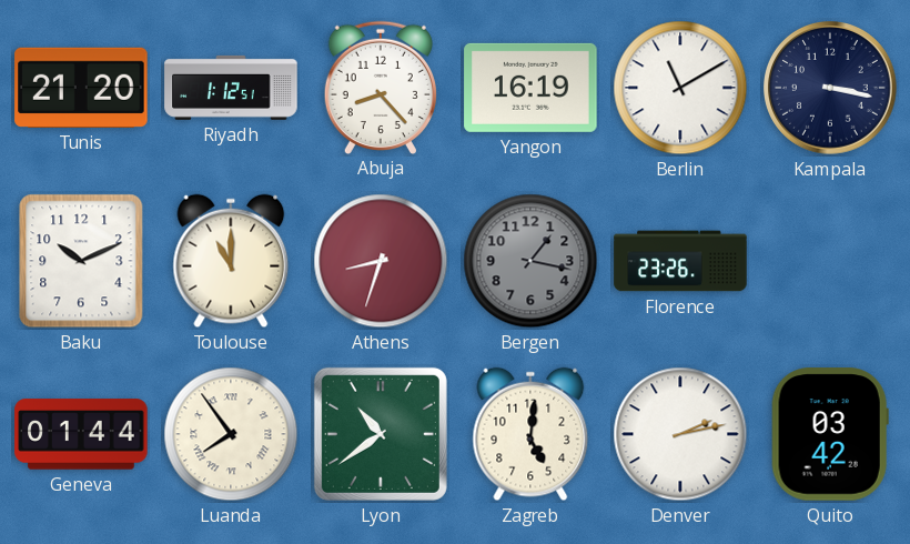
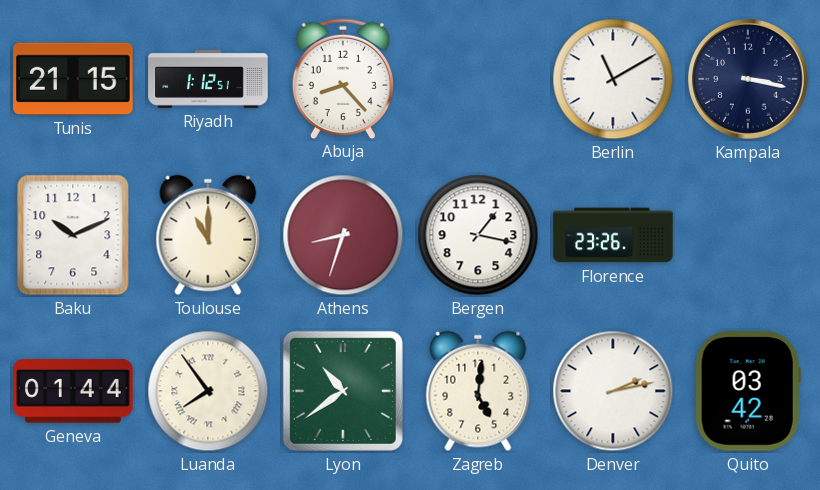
Tunis: 21:20 -> 21:15 (73, 79)
Yangon: 16:19 -> none (530, 88)
Bergen dial: grey -> white (478, 235)
